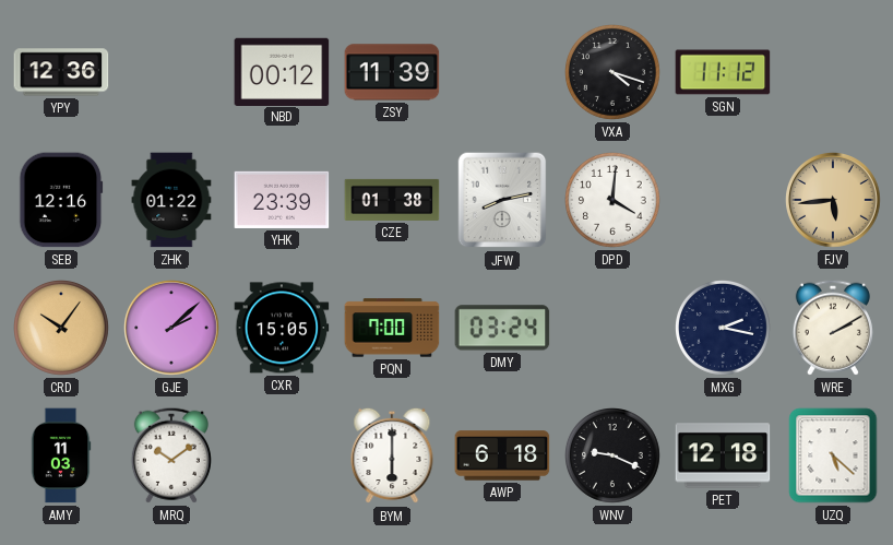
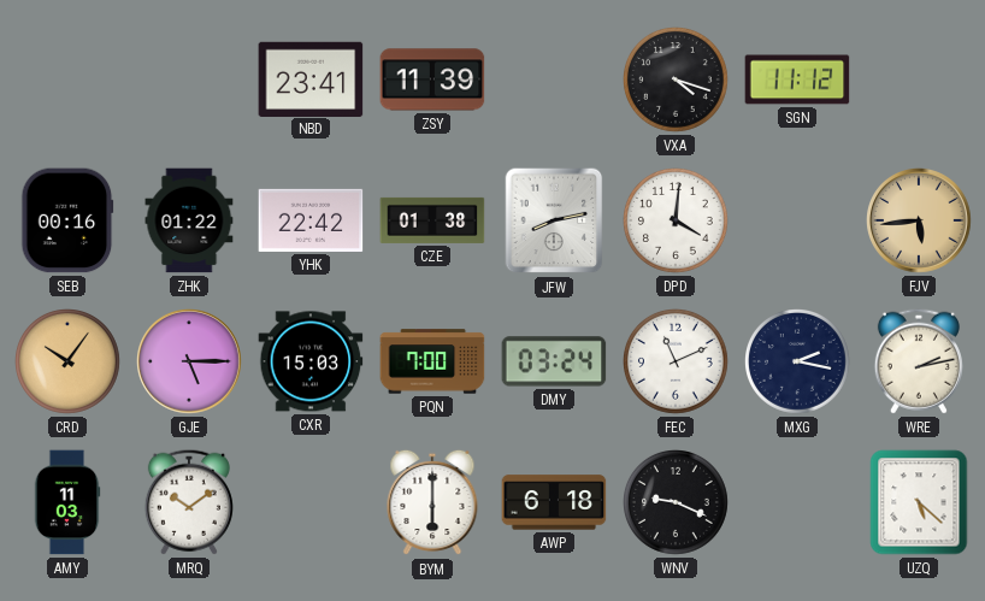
YPY: 12:36 -> none (61, 72)
NBD: 00:12 -> 23:41 (311, 78)
SEB: 12:16 -> 00:16 (67, 220)
YHK: 23:39 -> 22:42 (311, 220)
GJE: 2:08 -> 5:15 (190, 363)
CXR: 15:05 -> 15:03 (311, 361)
FEC: none -> 11:11 (677, 363)
WRE: 2:10 -> 2:13 (919, 361)
PET: 12:18 -> none (723, 455)
